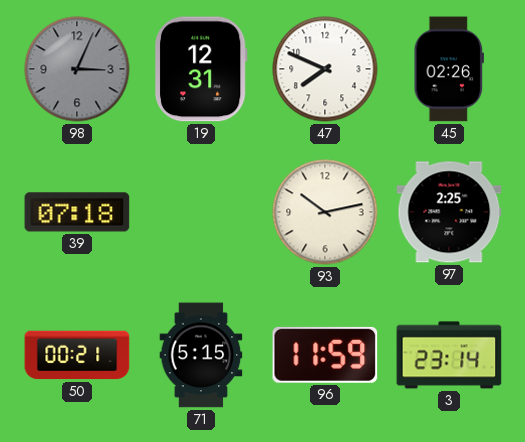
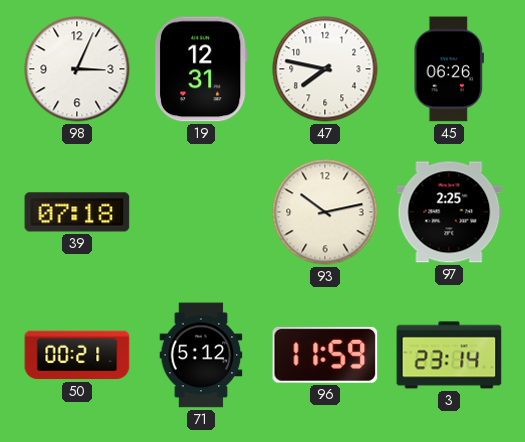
98 dial: grey -> white (77, 69)
47: 7:49 -> 7:47 (325, 69)
45: 02:26 -> 06:26 (448, 69)
71: 5:15 -> 5:12 (201, 355)
